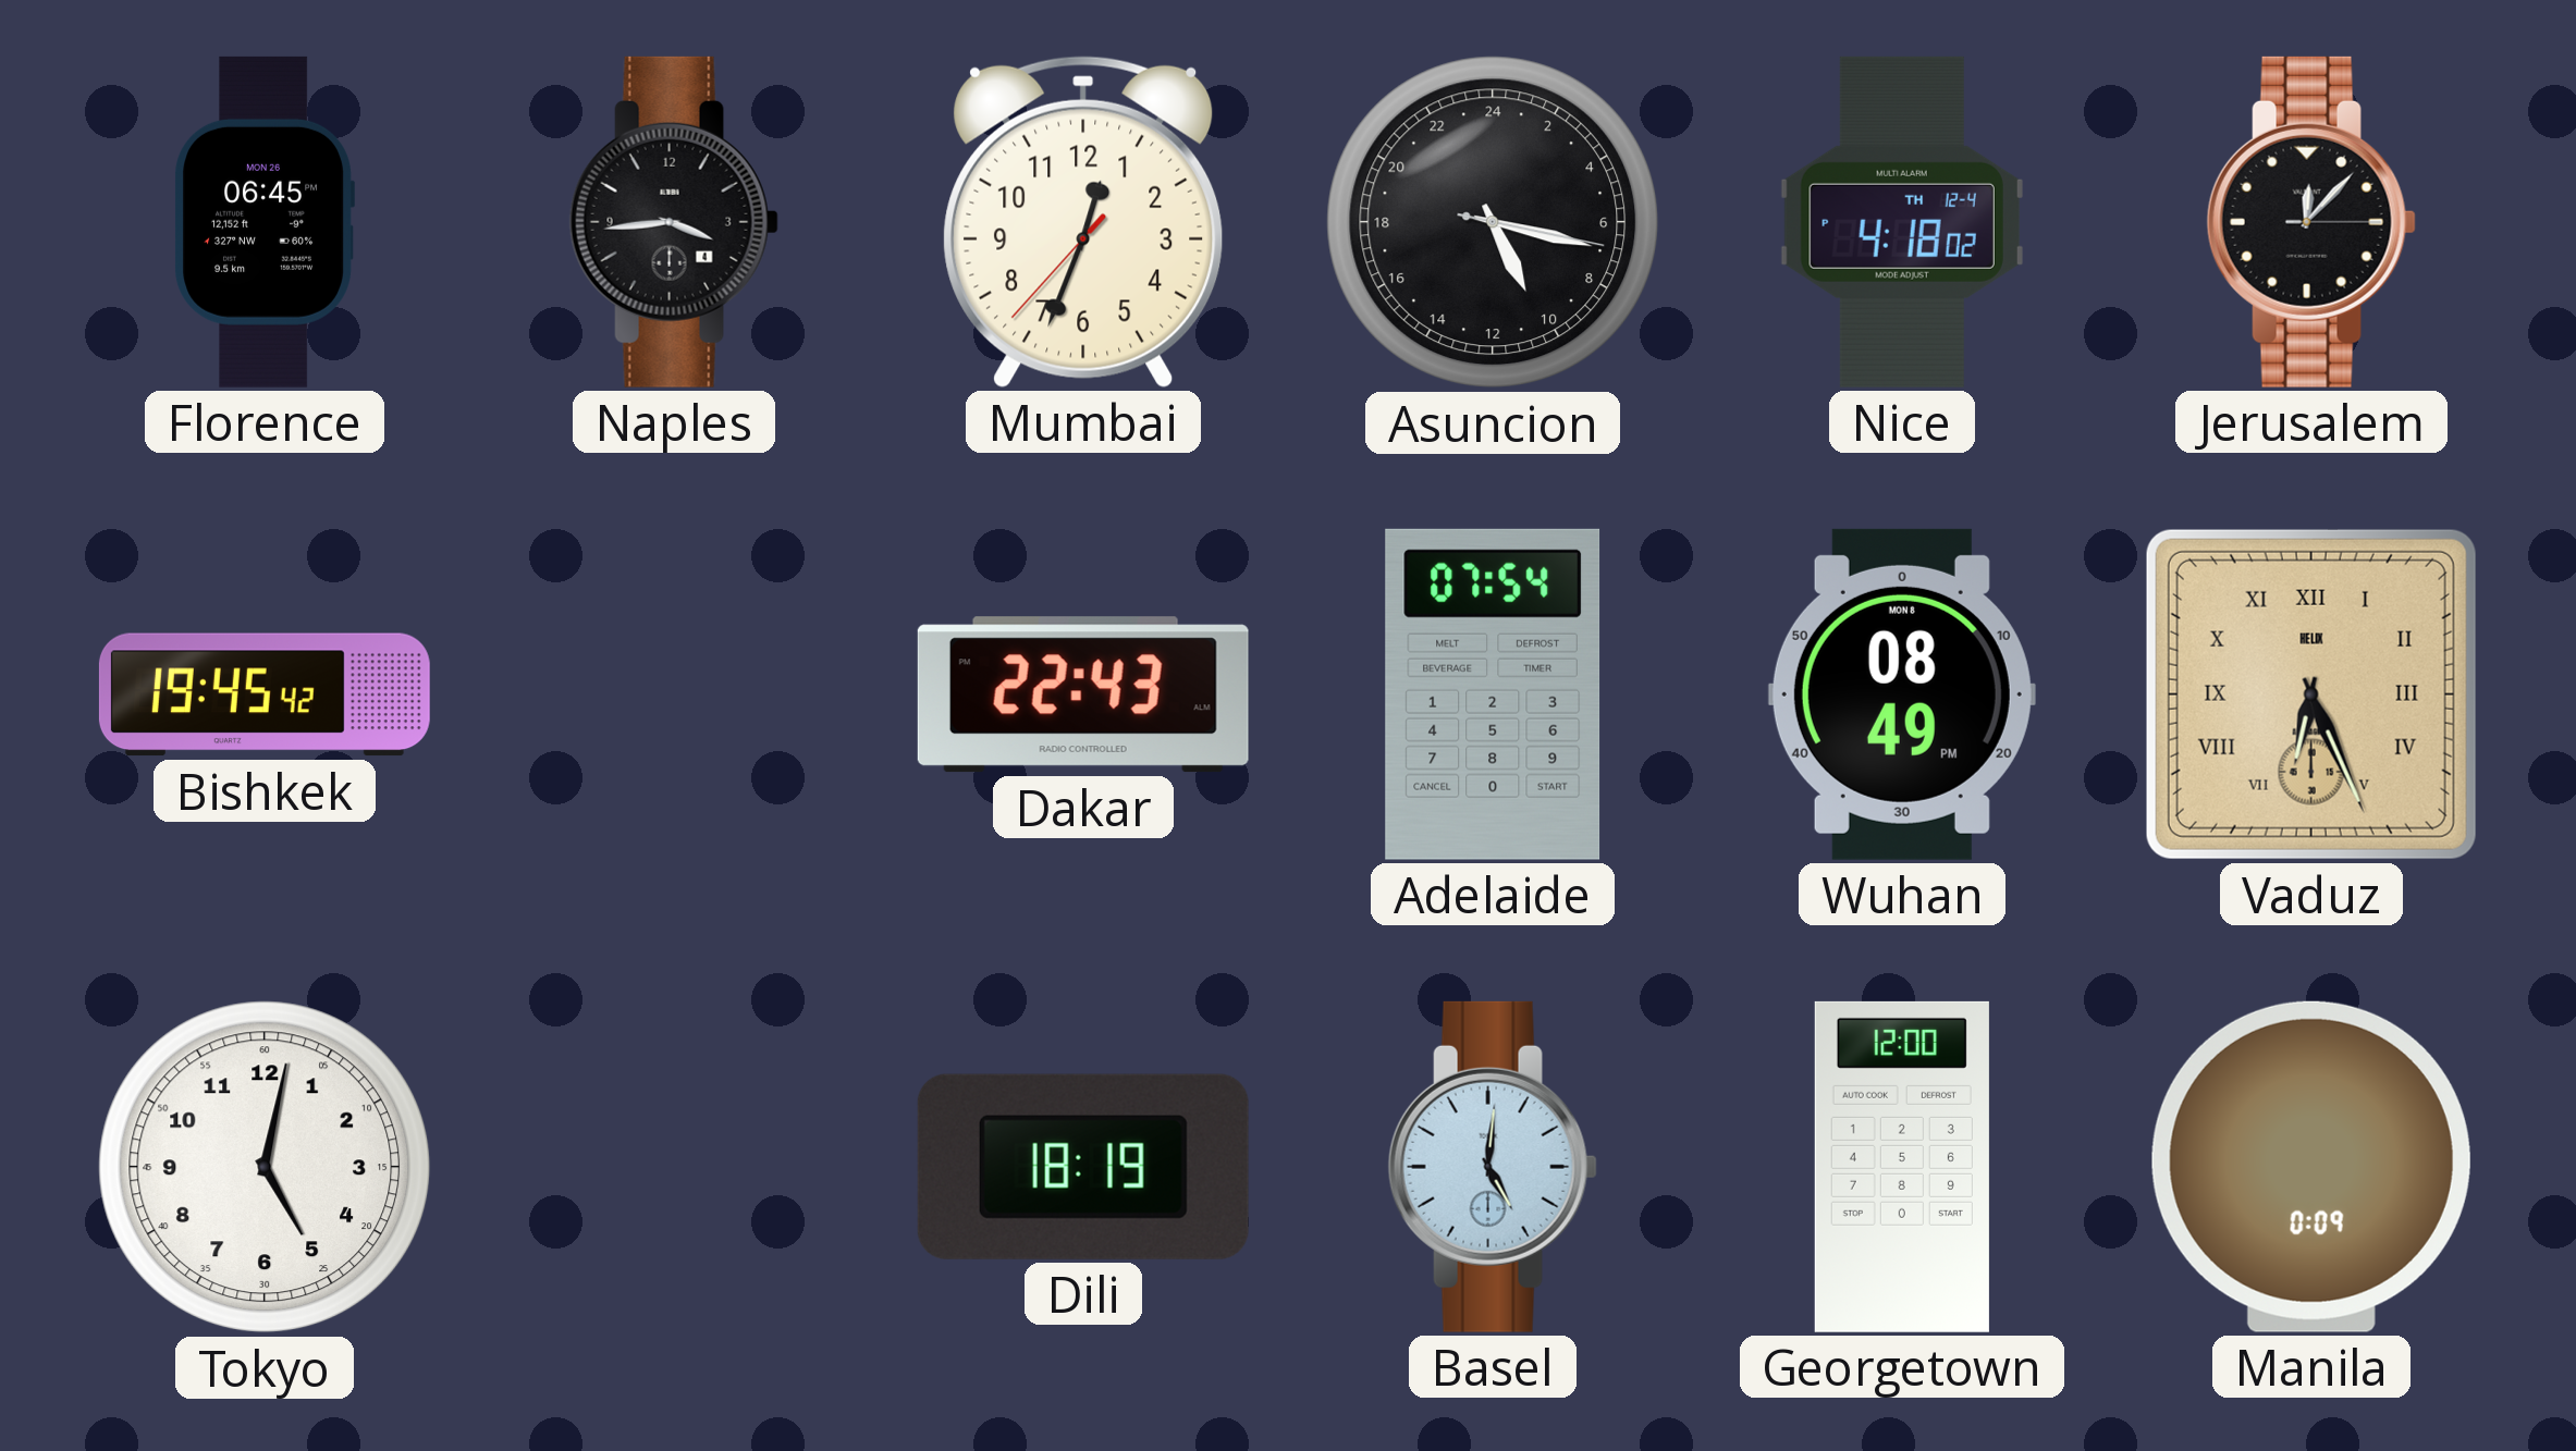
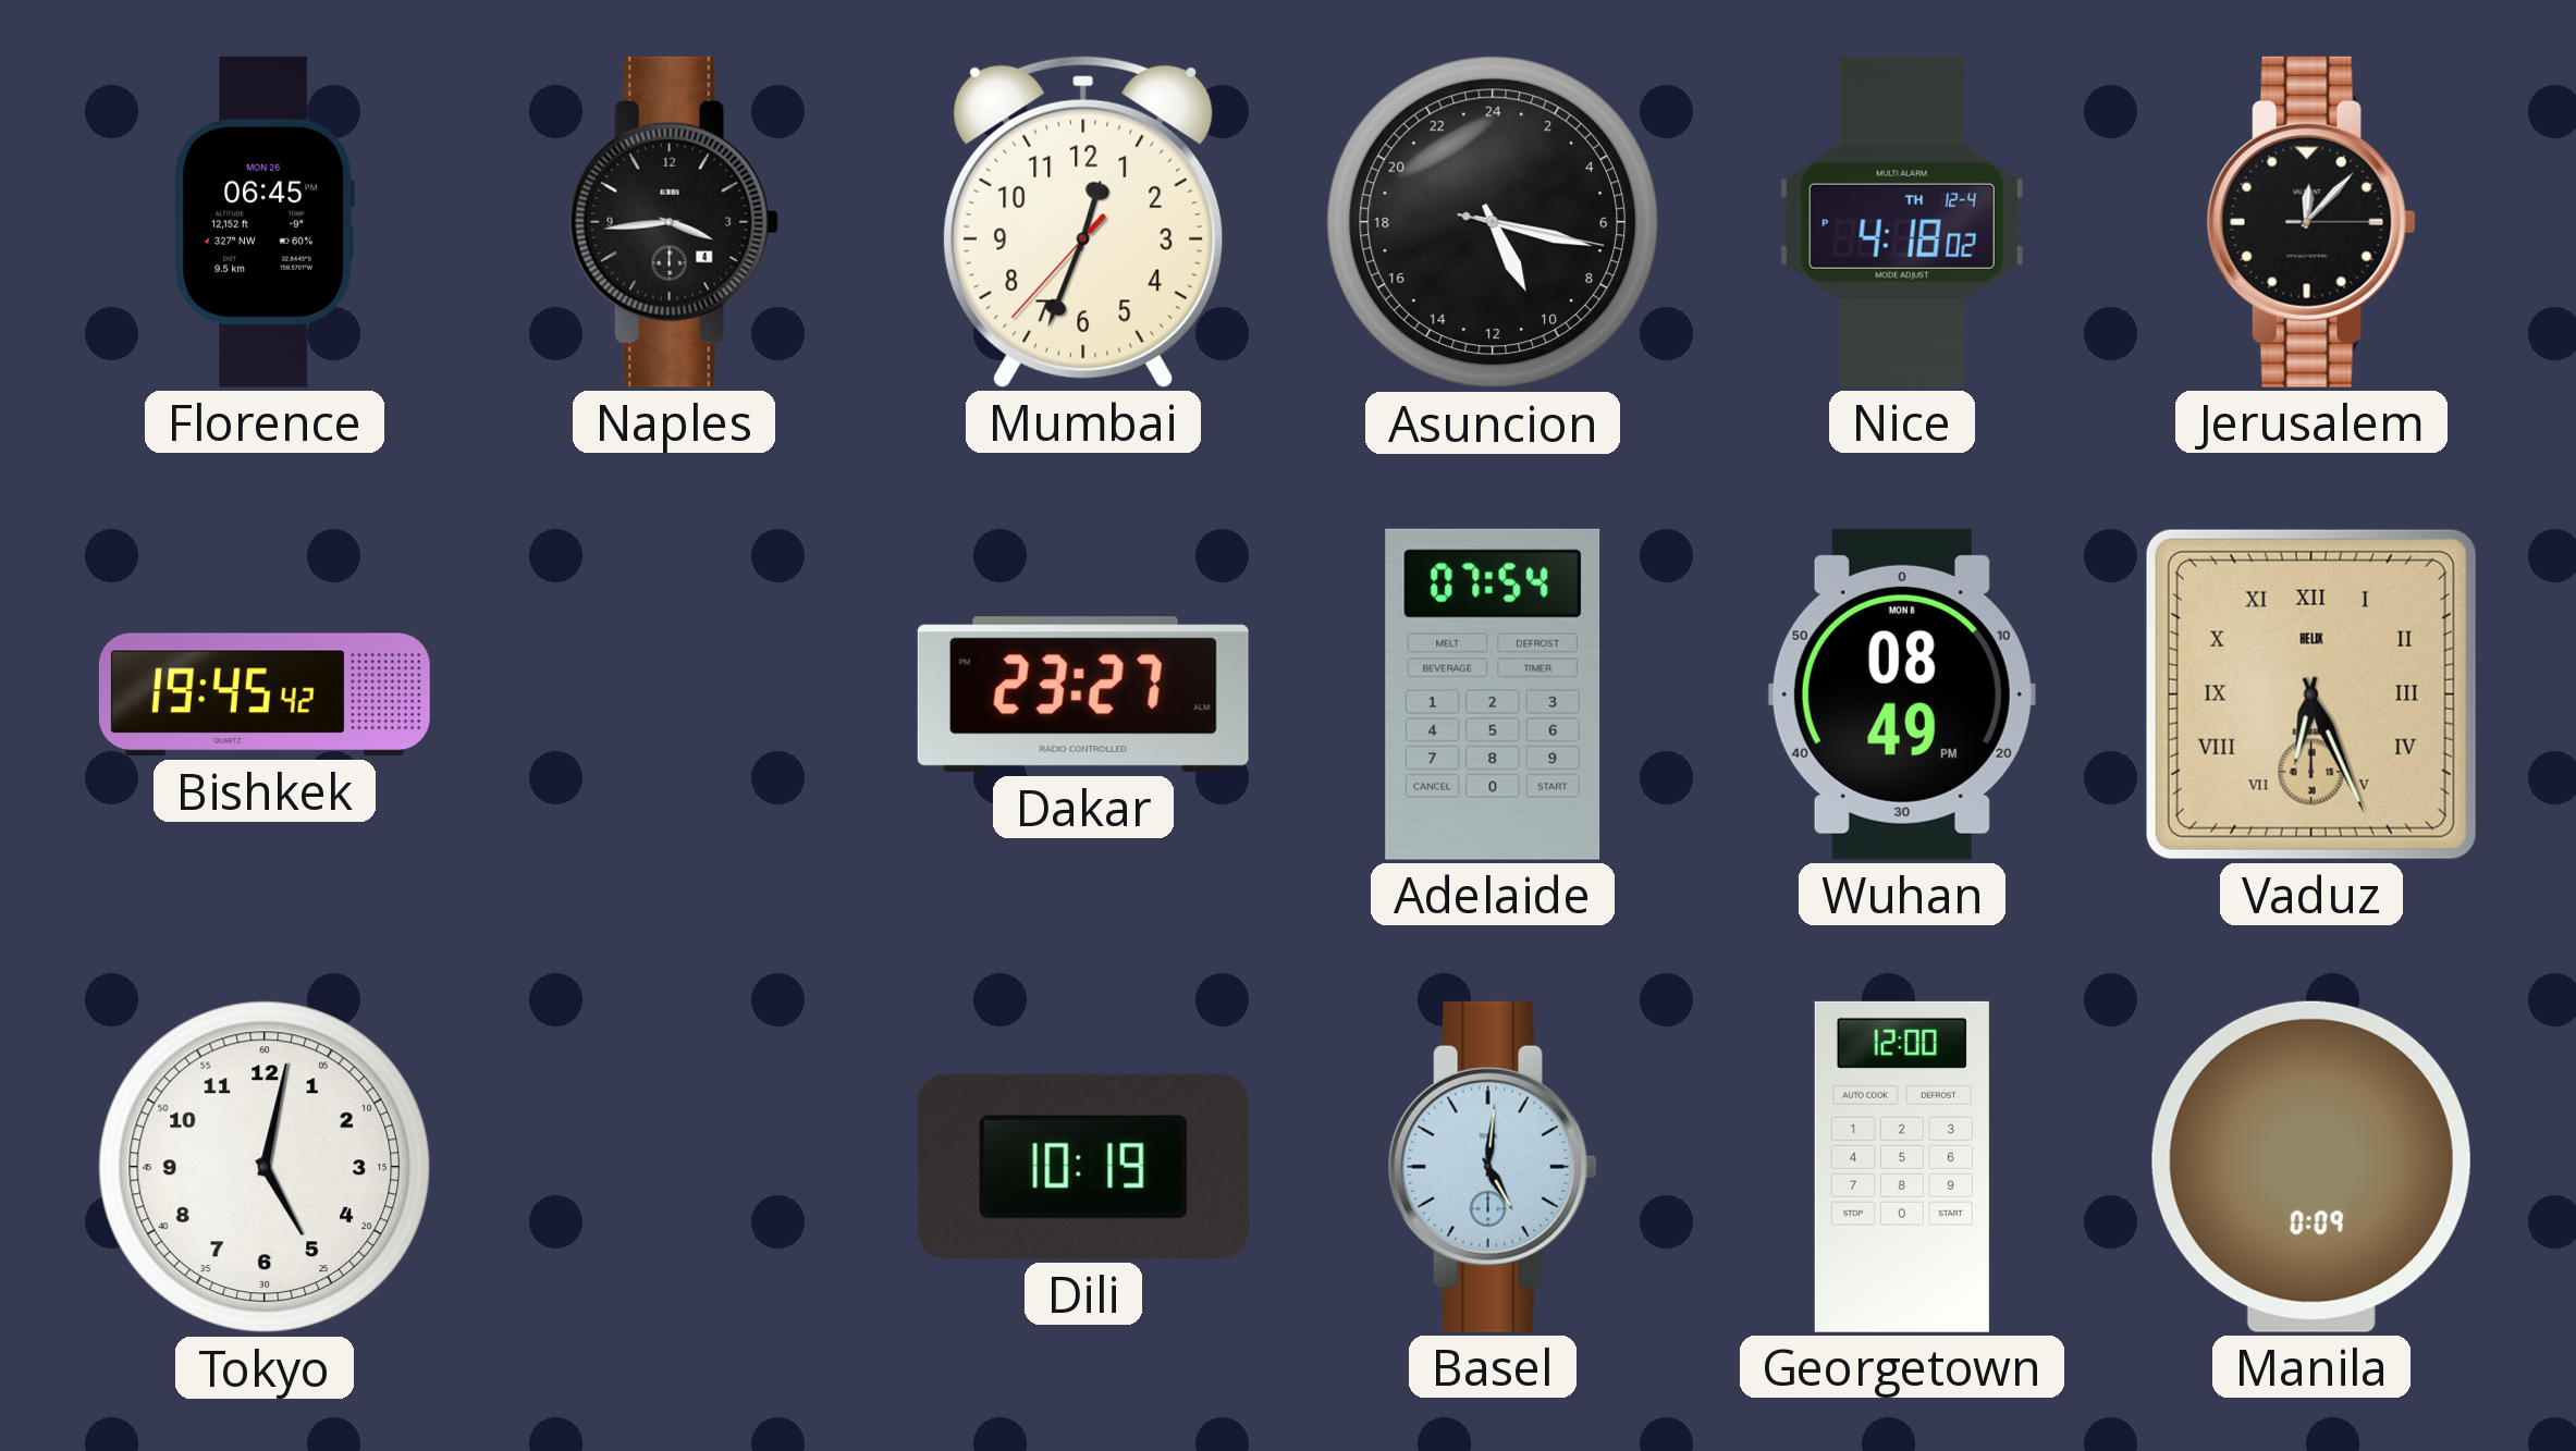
Dakar: 22:43 -> 23:27 (1083, 694)
Dili: 18:19 -> 10:19 (1083, 1167)
